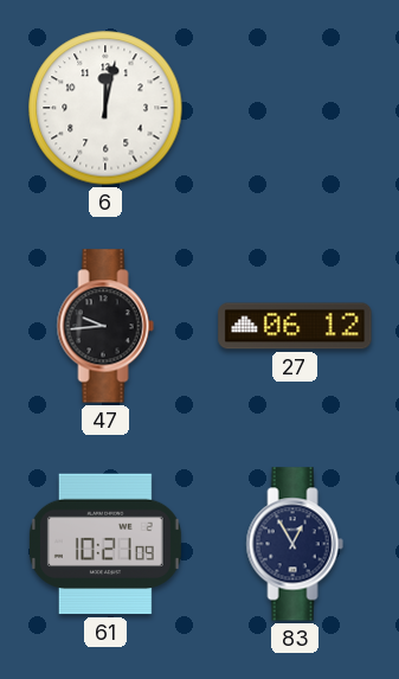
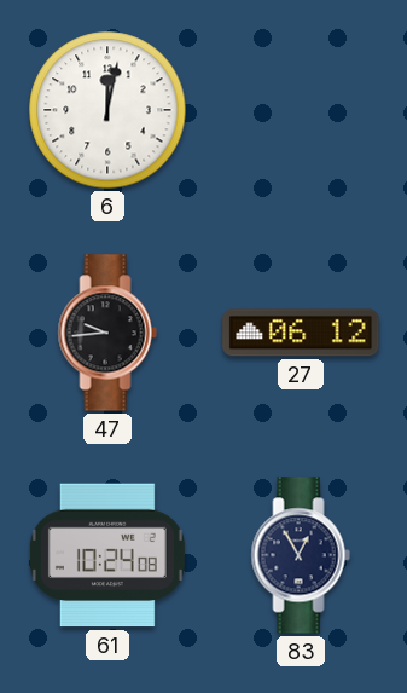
61: 10:21 -> 10:24 (107, 555)
